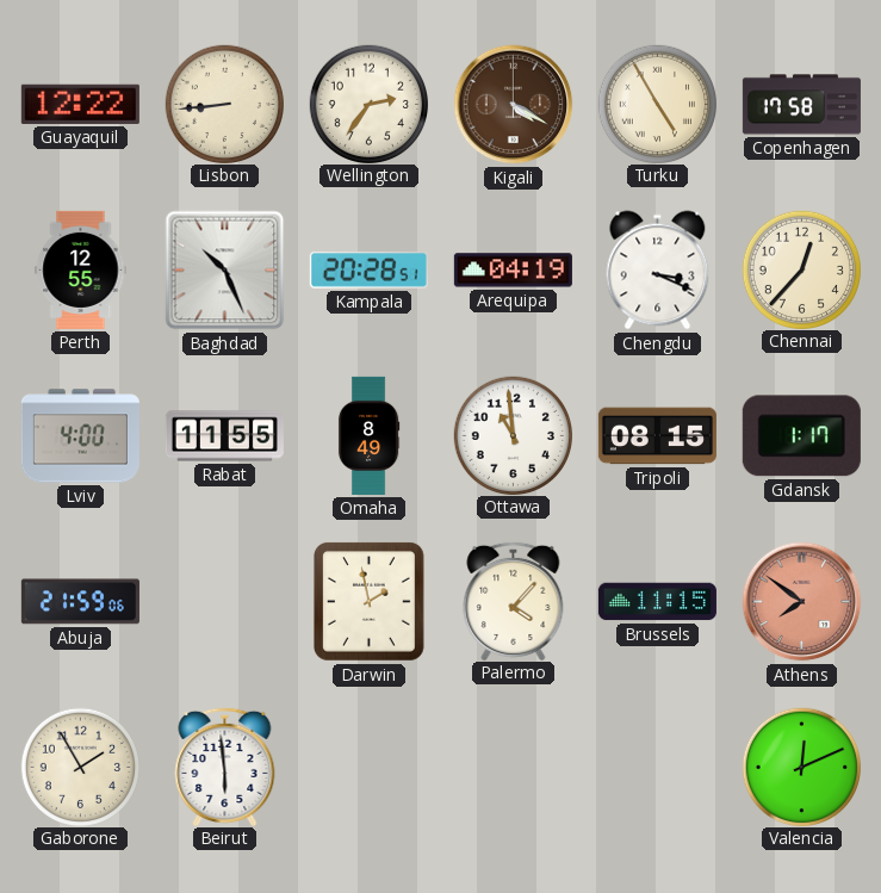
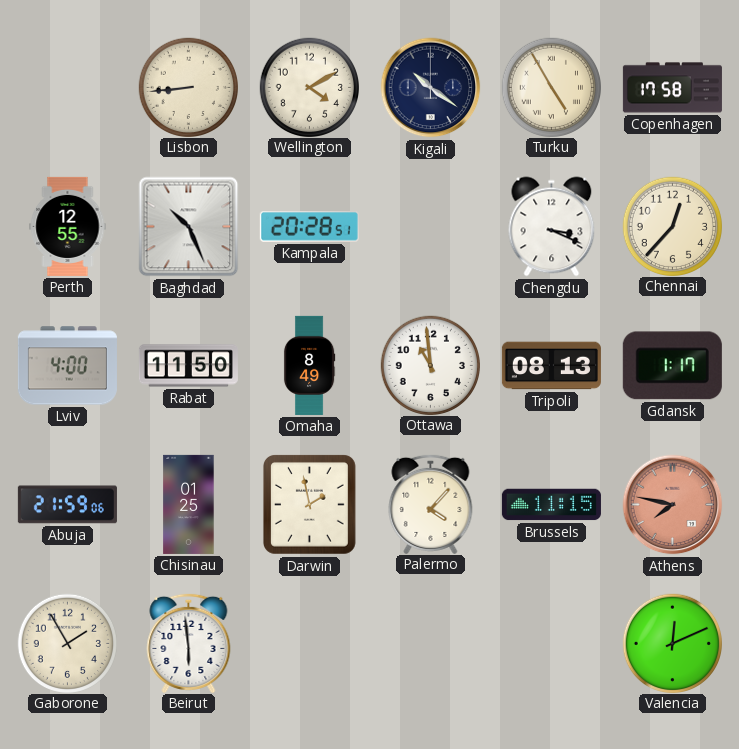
Guayaquil: 12:22 -> none (80, 104)
Wellington: 2:36 -> 4:10 (309, 87)
Kigali: 4:20 -> 10:21 (431, 88)
Kigali dial: brown -> navy (431, 88)
Arequipa: 04:19 -> none (513, 271)
Rabat: 11:55 -> 11:50 (188, 366)
Tripoli: 08:15 -> 08:13 (551, 366)
Chisinau: none -> 01:25 (189, 504)
Athens: 7:51 -> 7:47 (673, 505)
